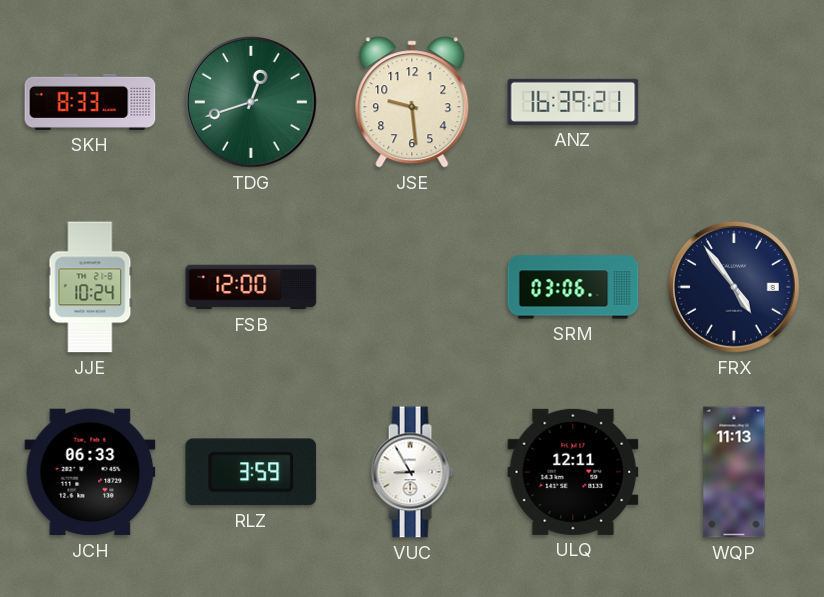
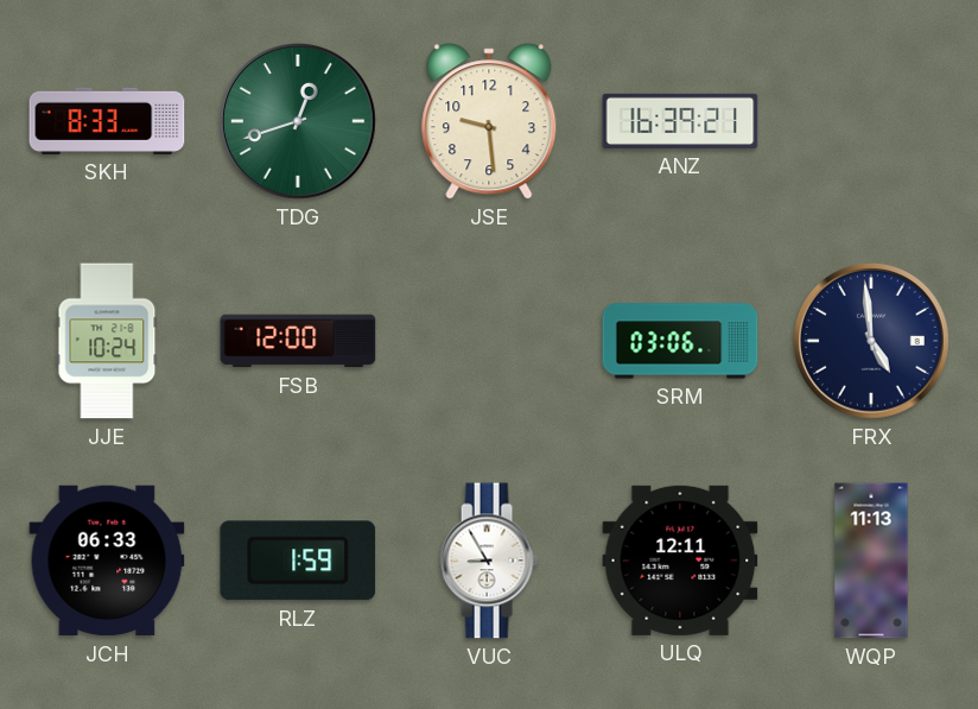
FRX: 4:54 -> 4:59 (872, 342)
RLZ: 3:59 -> 1:59 (298, 561)
